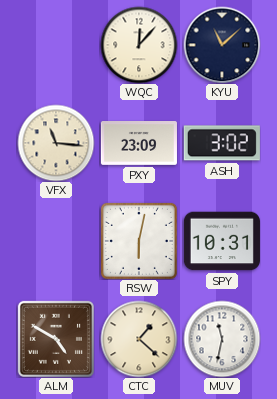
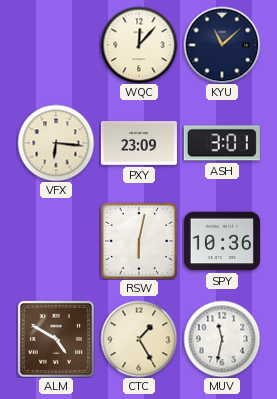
VFX: 11:16 -> 6:16 (56, 143)
ASH: 3:02 -> 3:01 (222, 143)
SPY: 10:31 -> 10:36 (222, 241)
CTC: 1:22 -> 1:25 (139, 339)
